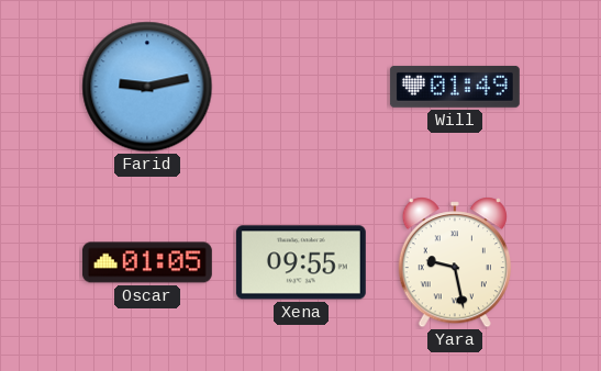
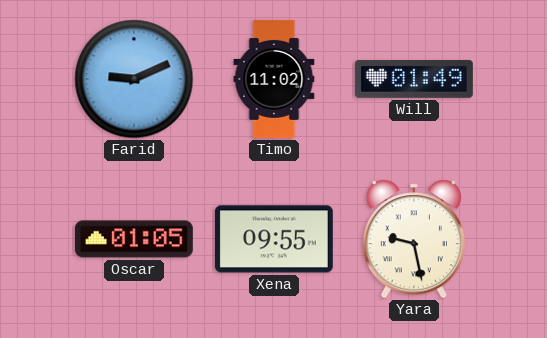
Farid: 9:13 -> 9:11 (134, 79)
Timo: none -> 11:02 (274, 79)
